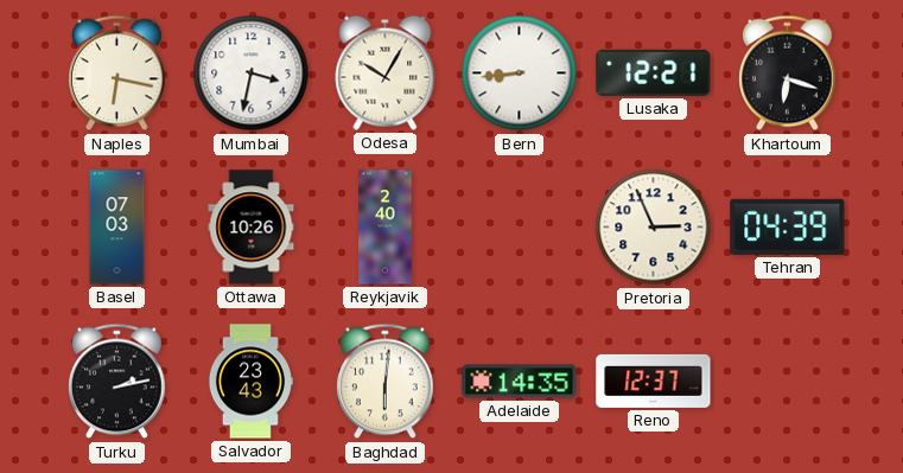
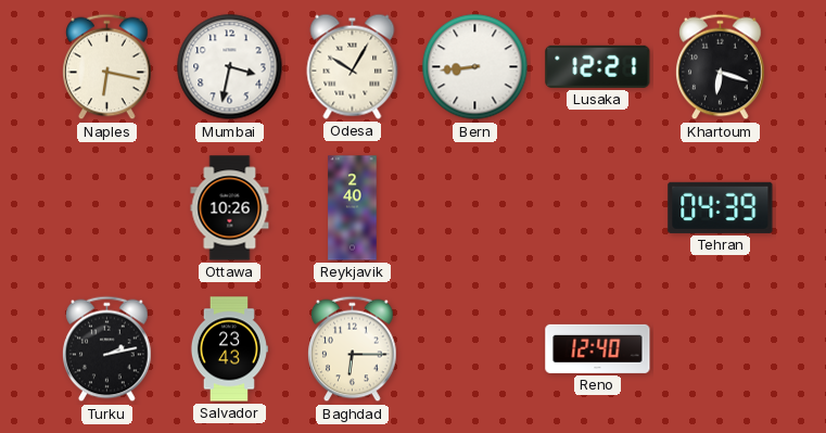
Basel: 07:03 -> none (117, 228)
Pretoria: 2:56 -> none (654, 228)
Baghdad: 6:01 -> 6:15 (353, 349)
Adelaide: 14:35 -> none (520, 382)
Reno: 12:37 -> 12:40 (598, 348)
